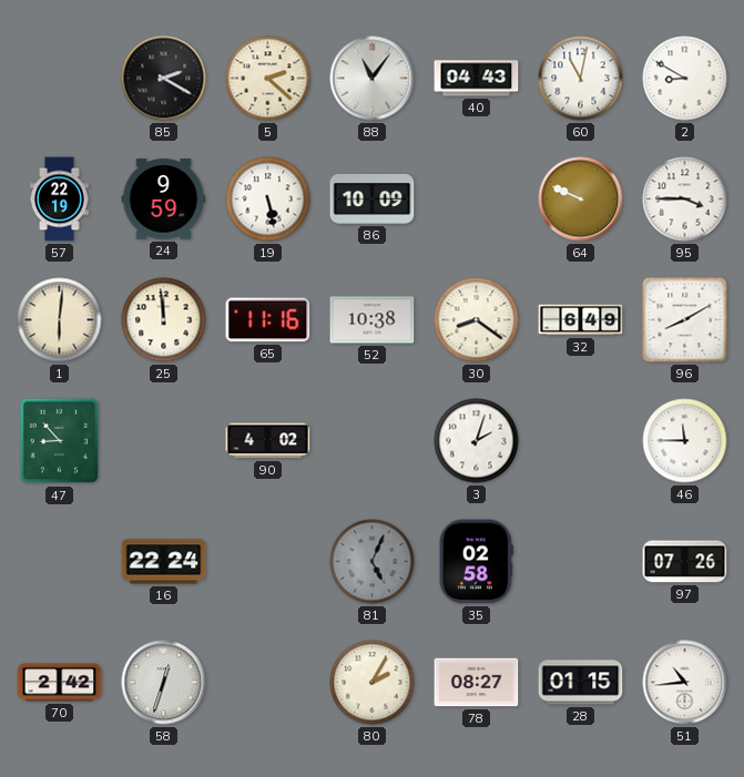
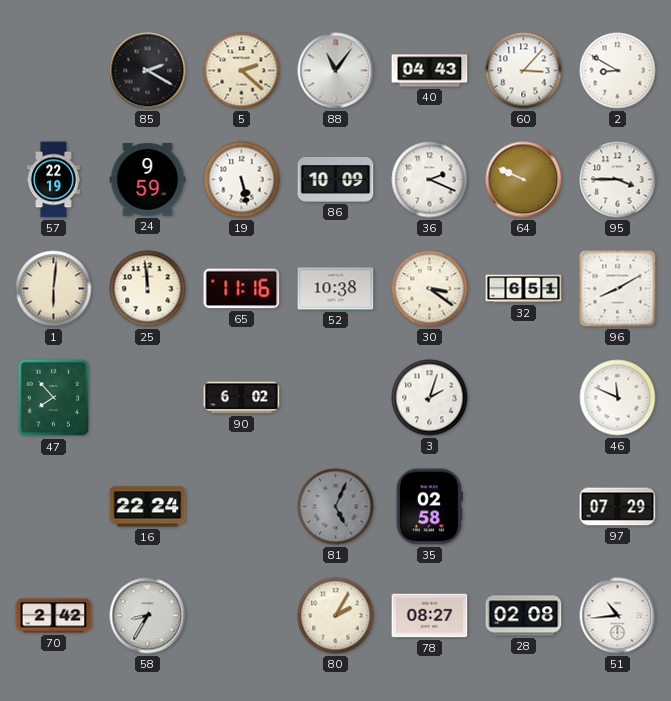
60: 11:02 -> 3:07 (524, 71)
36: none -> 2:19 (430, 180)
30: 8:21 -> 3:21 (430, 289)
32: 6:49 -> 6:51 (524, 289)
47: 8:53 -> 7:53 (54, 398)
90: 4:02 -> 6:02 (242, 398)
46: 11:45 -> 11:49 (618, 398)
97: 07:26 -> 07:29 (618, 507)
58: 12:33 -> 8:35 (148, 616)
28: 01:15 -> 02:08 (524, 616)
